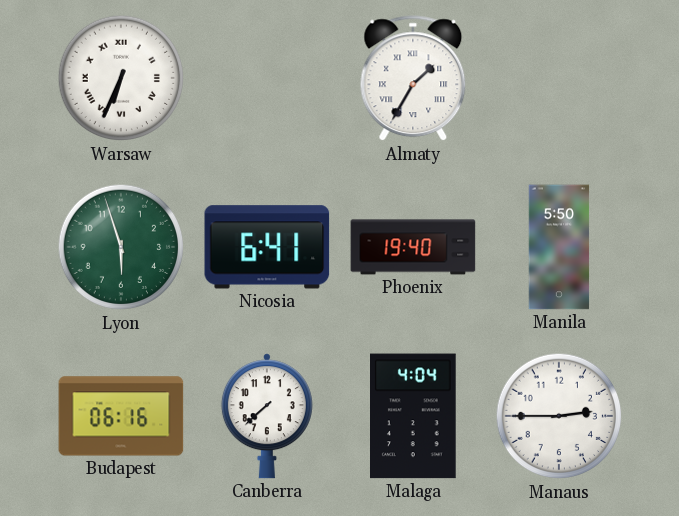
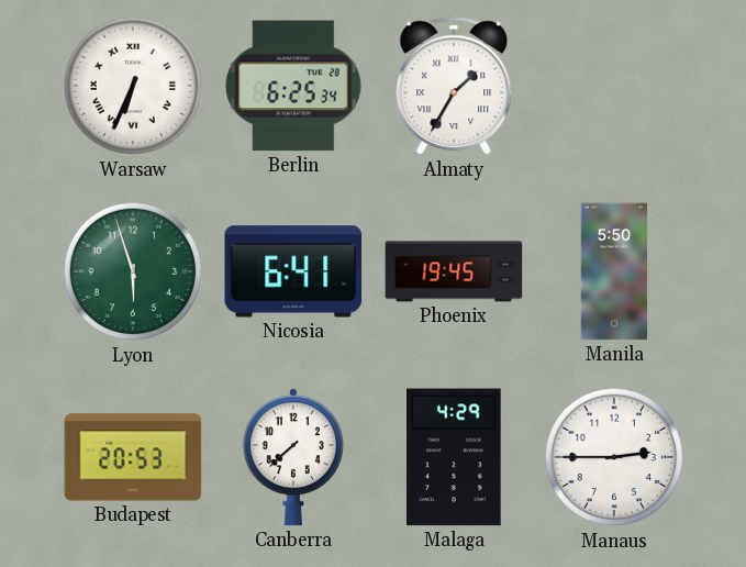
Berlin: none -> 6:25 (293, 86)
Phoenix: 19:40 -> 19:45 (454, 271)
Budapest: 06:16 -> 20:53 (133, 457)
Malaga: 4:04 -> 4:29 (455, 457)
